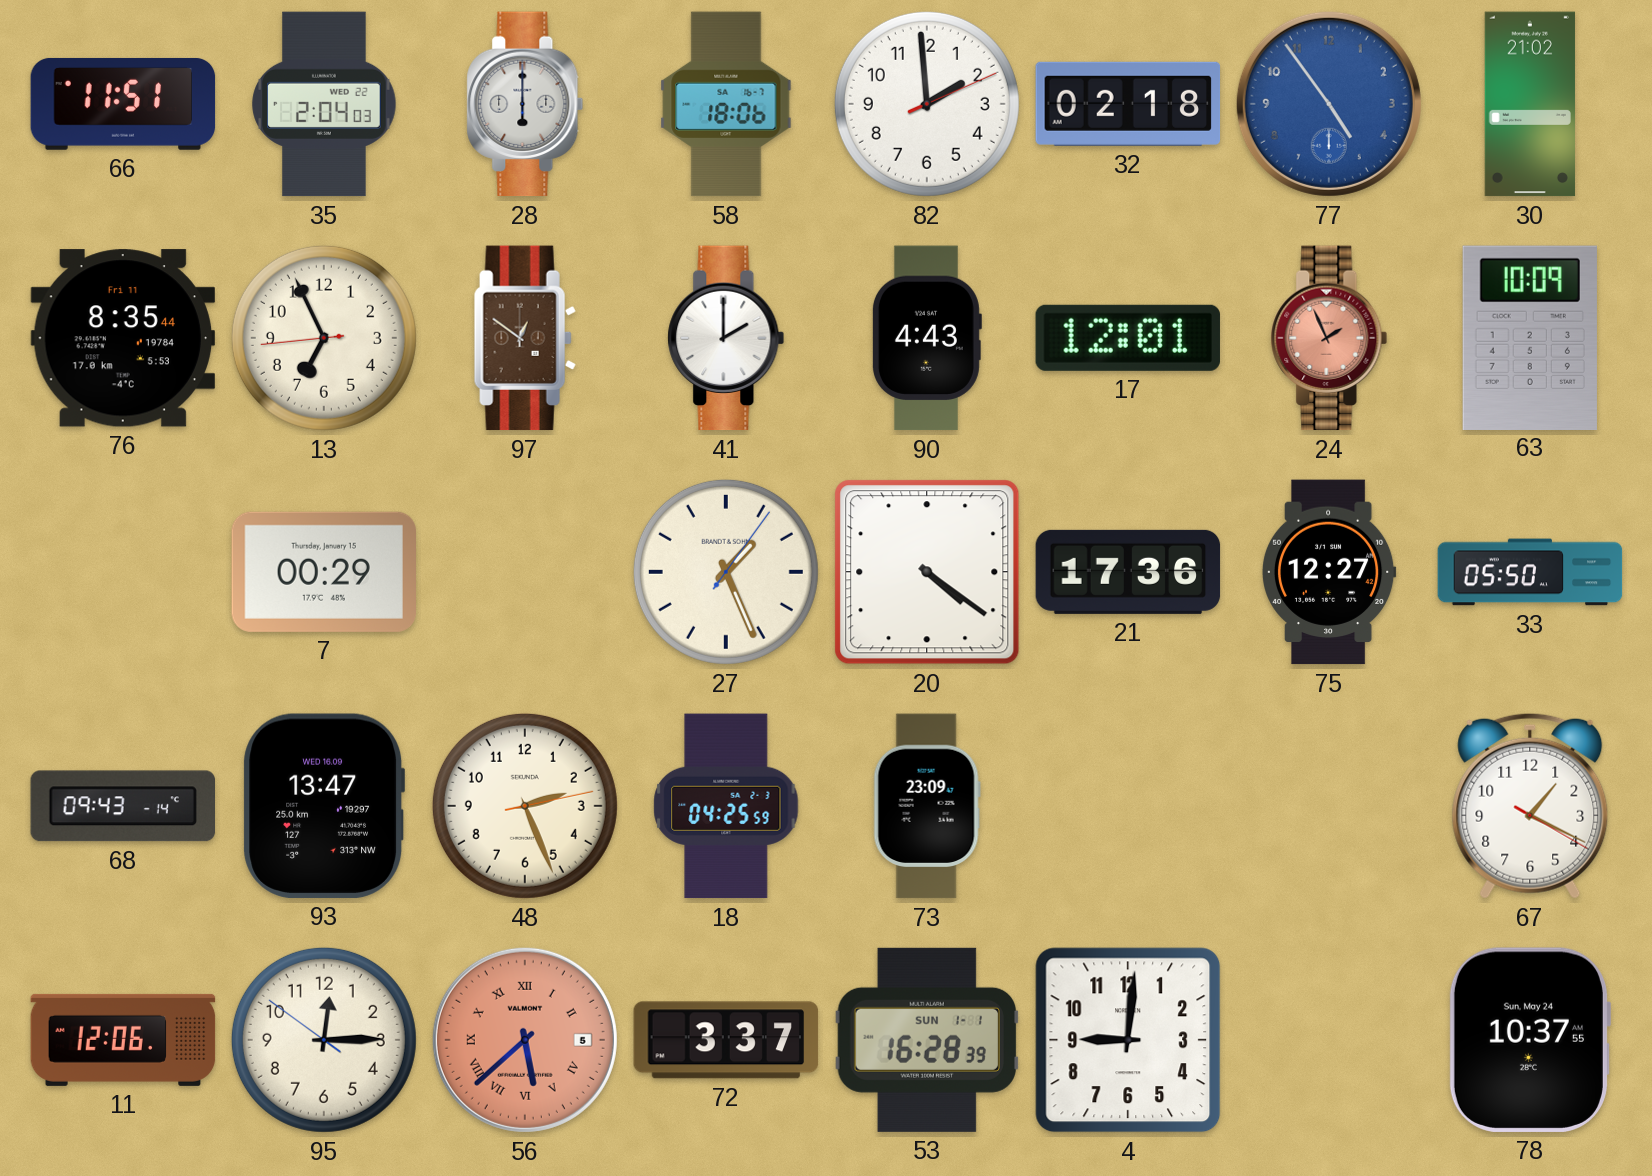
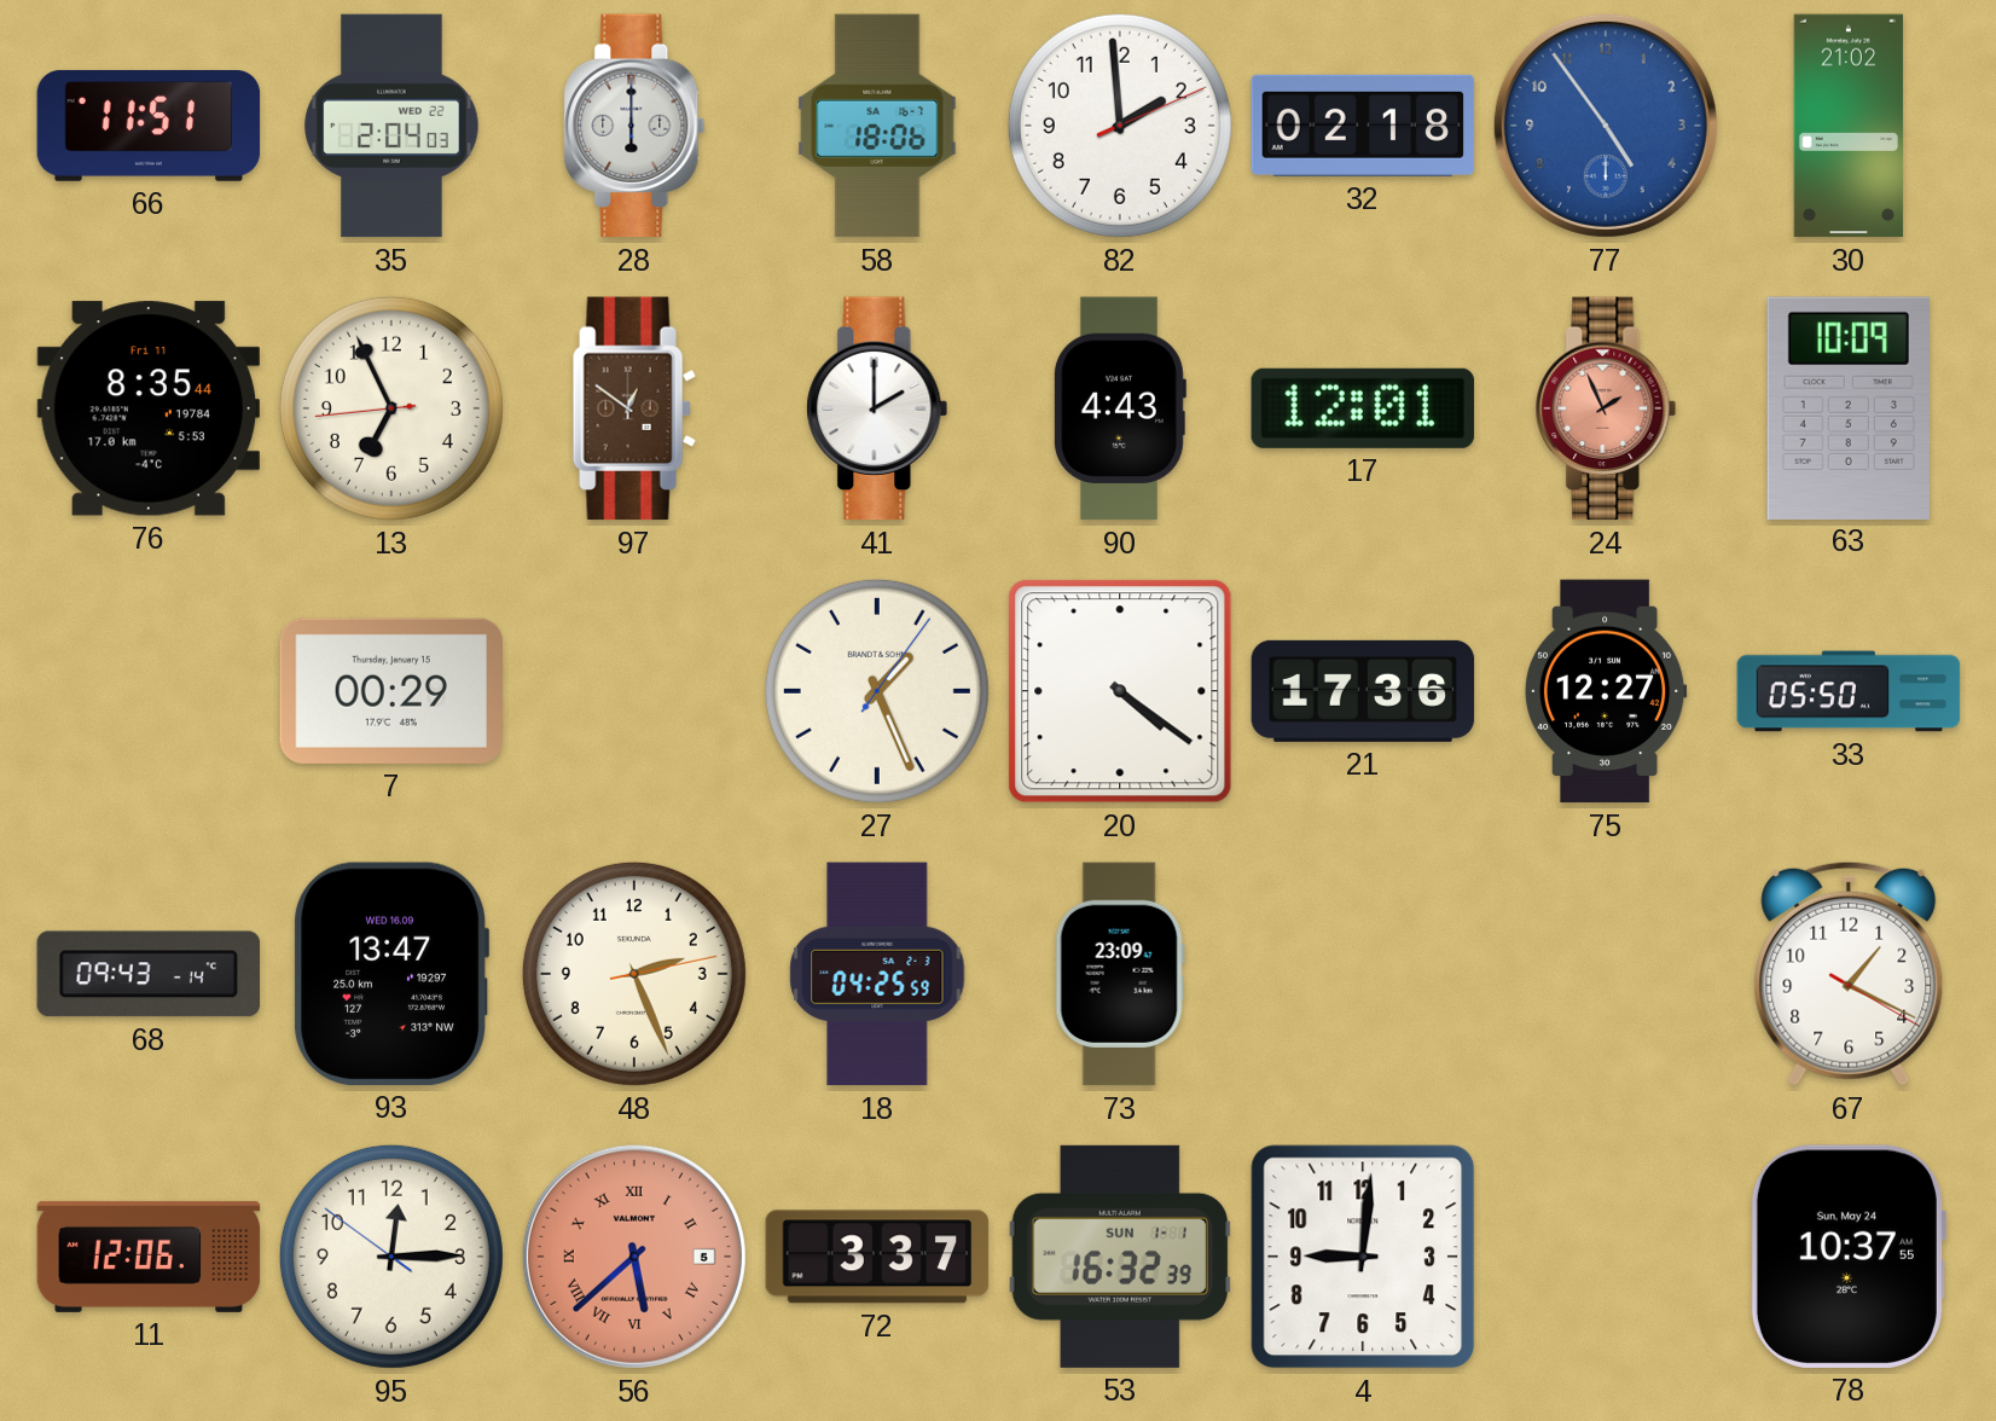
53: 16:28 -> 16:32 (1119, 1257)
